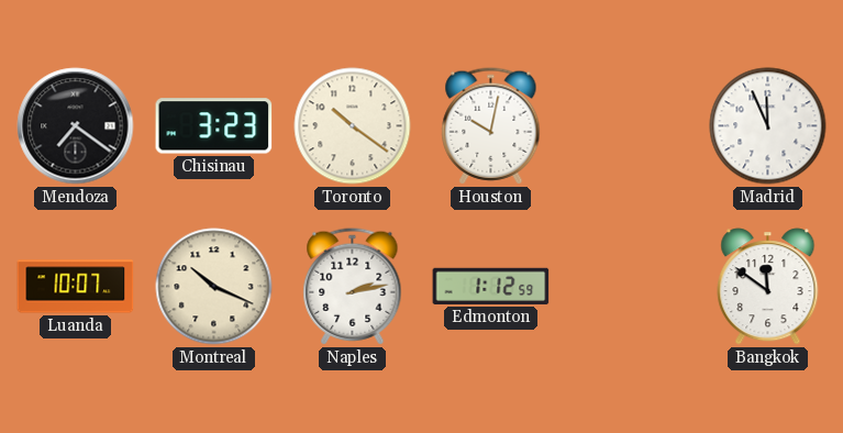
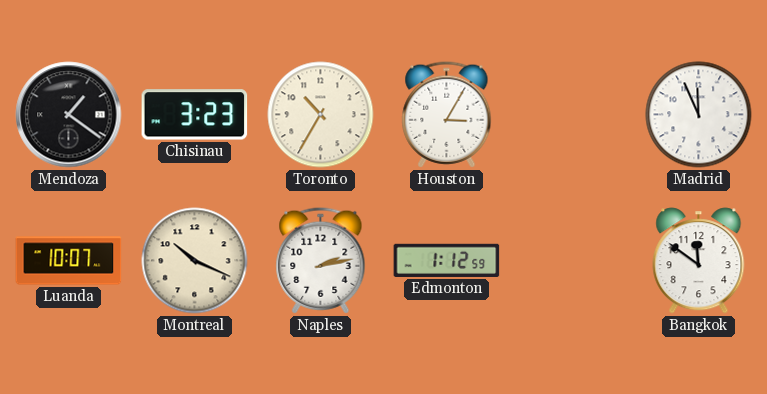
Mendoza: 7:21 -> 1:21 (69, 115)
Toronto: 10:21 -> 10:35 (321, 115)
Houston: 10:02 -> 3:05 (447, 115)
